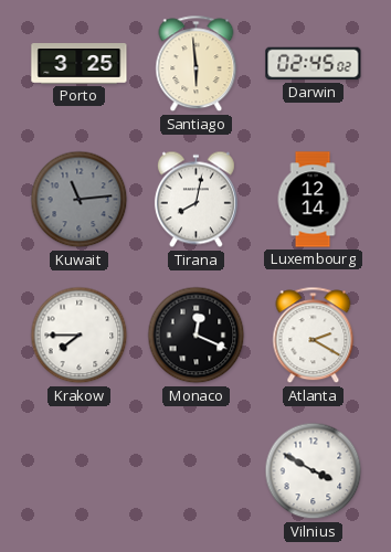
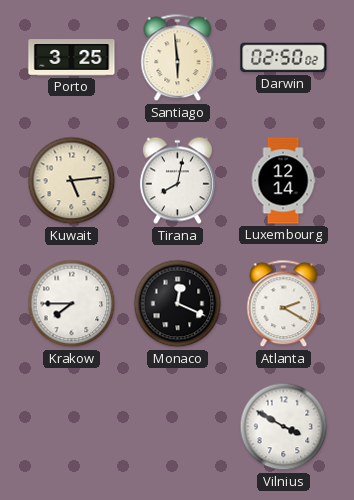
Darwin: 02:45 -> 02:50 (284, 58)
Kuwait: 11:14 -> 5:14 (72, 181)
Kuwait dial: grey -> cream (72, 181)
